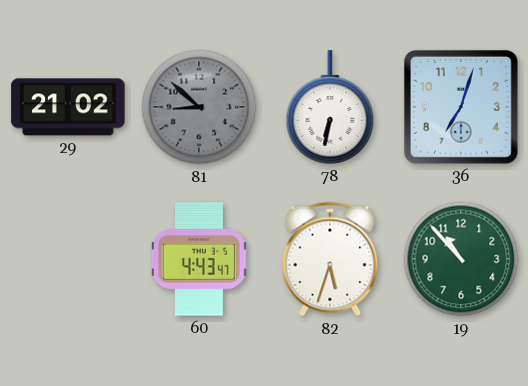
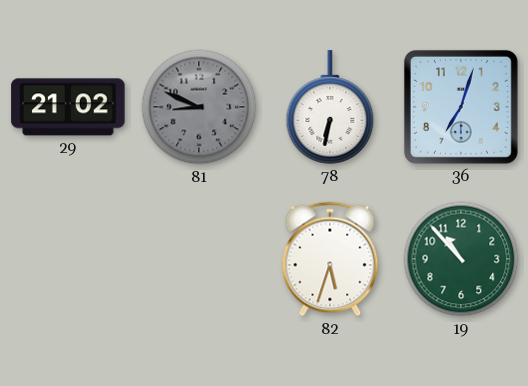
81: 8:52 -> 8:49 (199, 107)
60: 4:43 -> none (199, 259)
